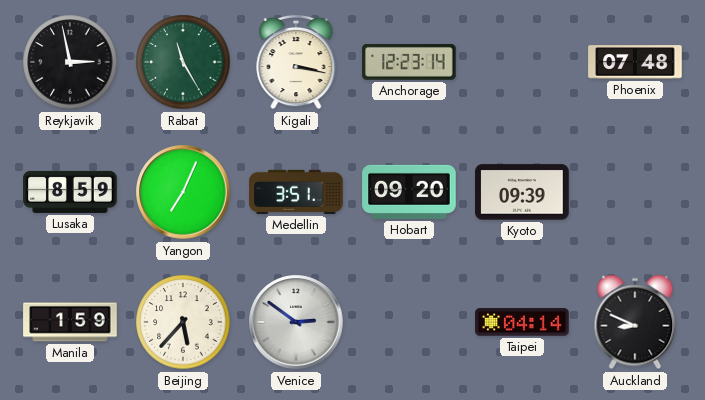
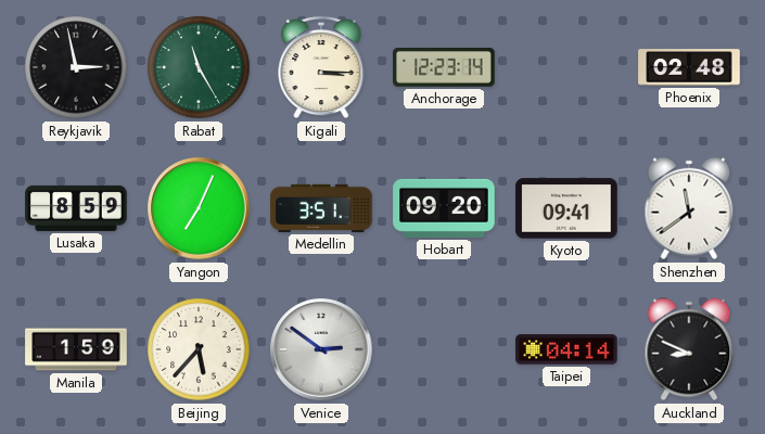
Kigali: 3:17 -> 3:15 (321, 67)
Phoenix: 07:48 -> 02:48 (689, 67)
Kyoto: 09:39 -> 09:41 (566, 208)
Shenzhen: none -> 11:39 (689, 208)
